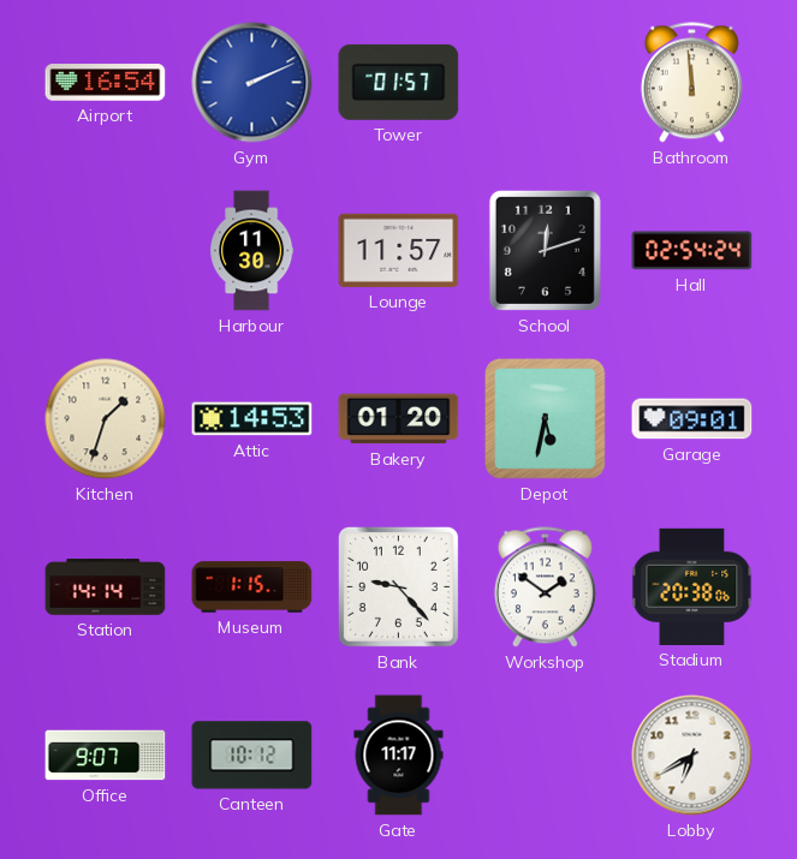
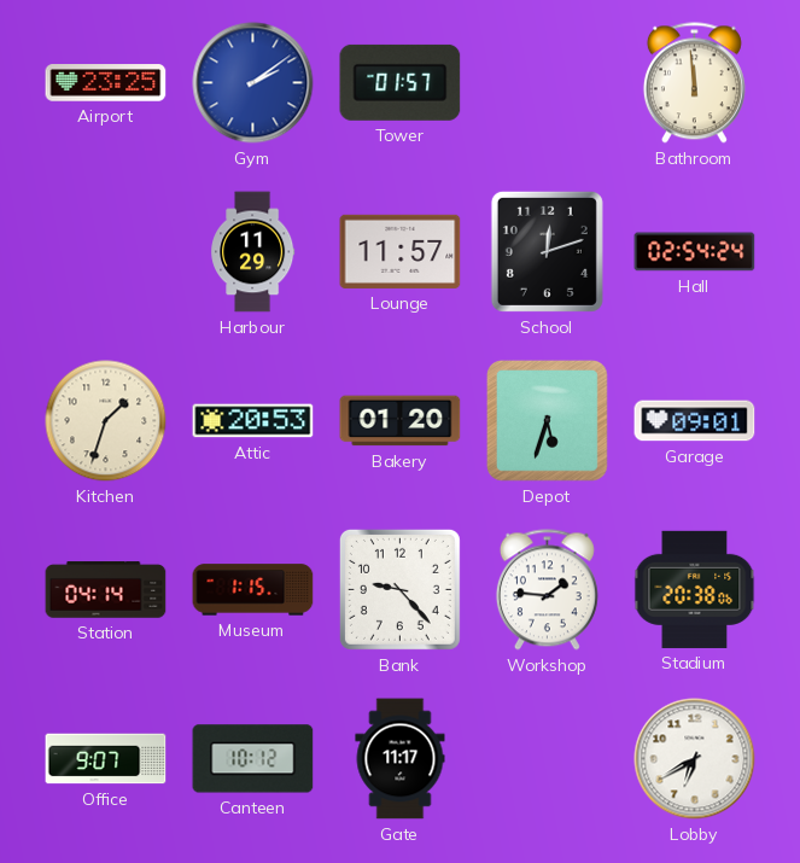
Airport: 16:54 -> 23:25 (106, 83)
Gym: 2:11 -> 2:09 (253, 83)
Harbour: 11:30 -> 11:29 (253, 252)
Attic: 14:53 -> 20:53 (253, 421)
Depot: 5:32 -> 5:33 (547, 420)
Station: 14:14 -> 04:14 (106, 590)
Workshop: 1:51 -> 1:46 (547, 590)
